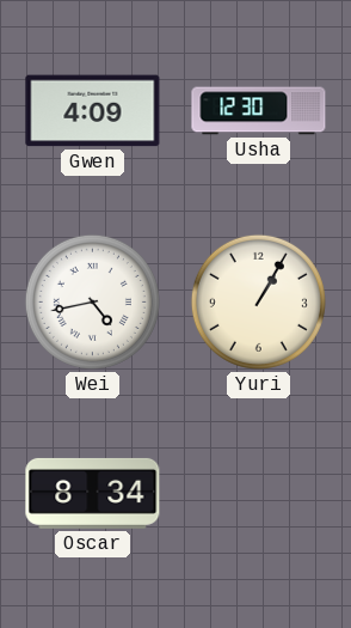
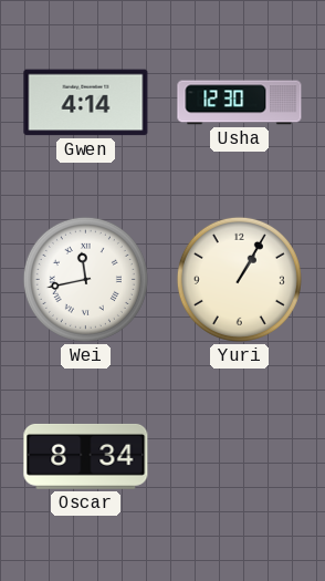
Gwen: 4:09 -> 4:14 (86, 103)
Wei: 4:43 -> 11:43 (85, 279)
